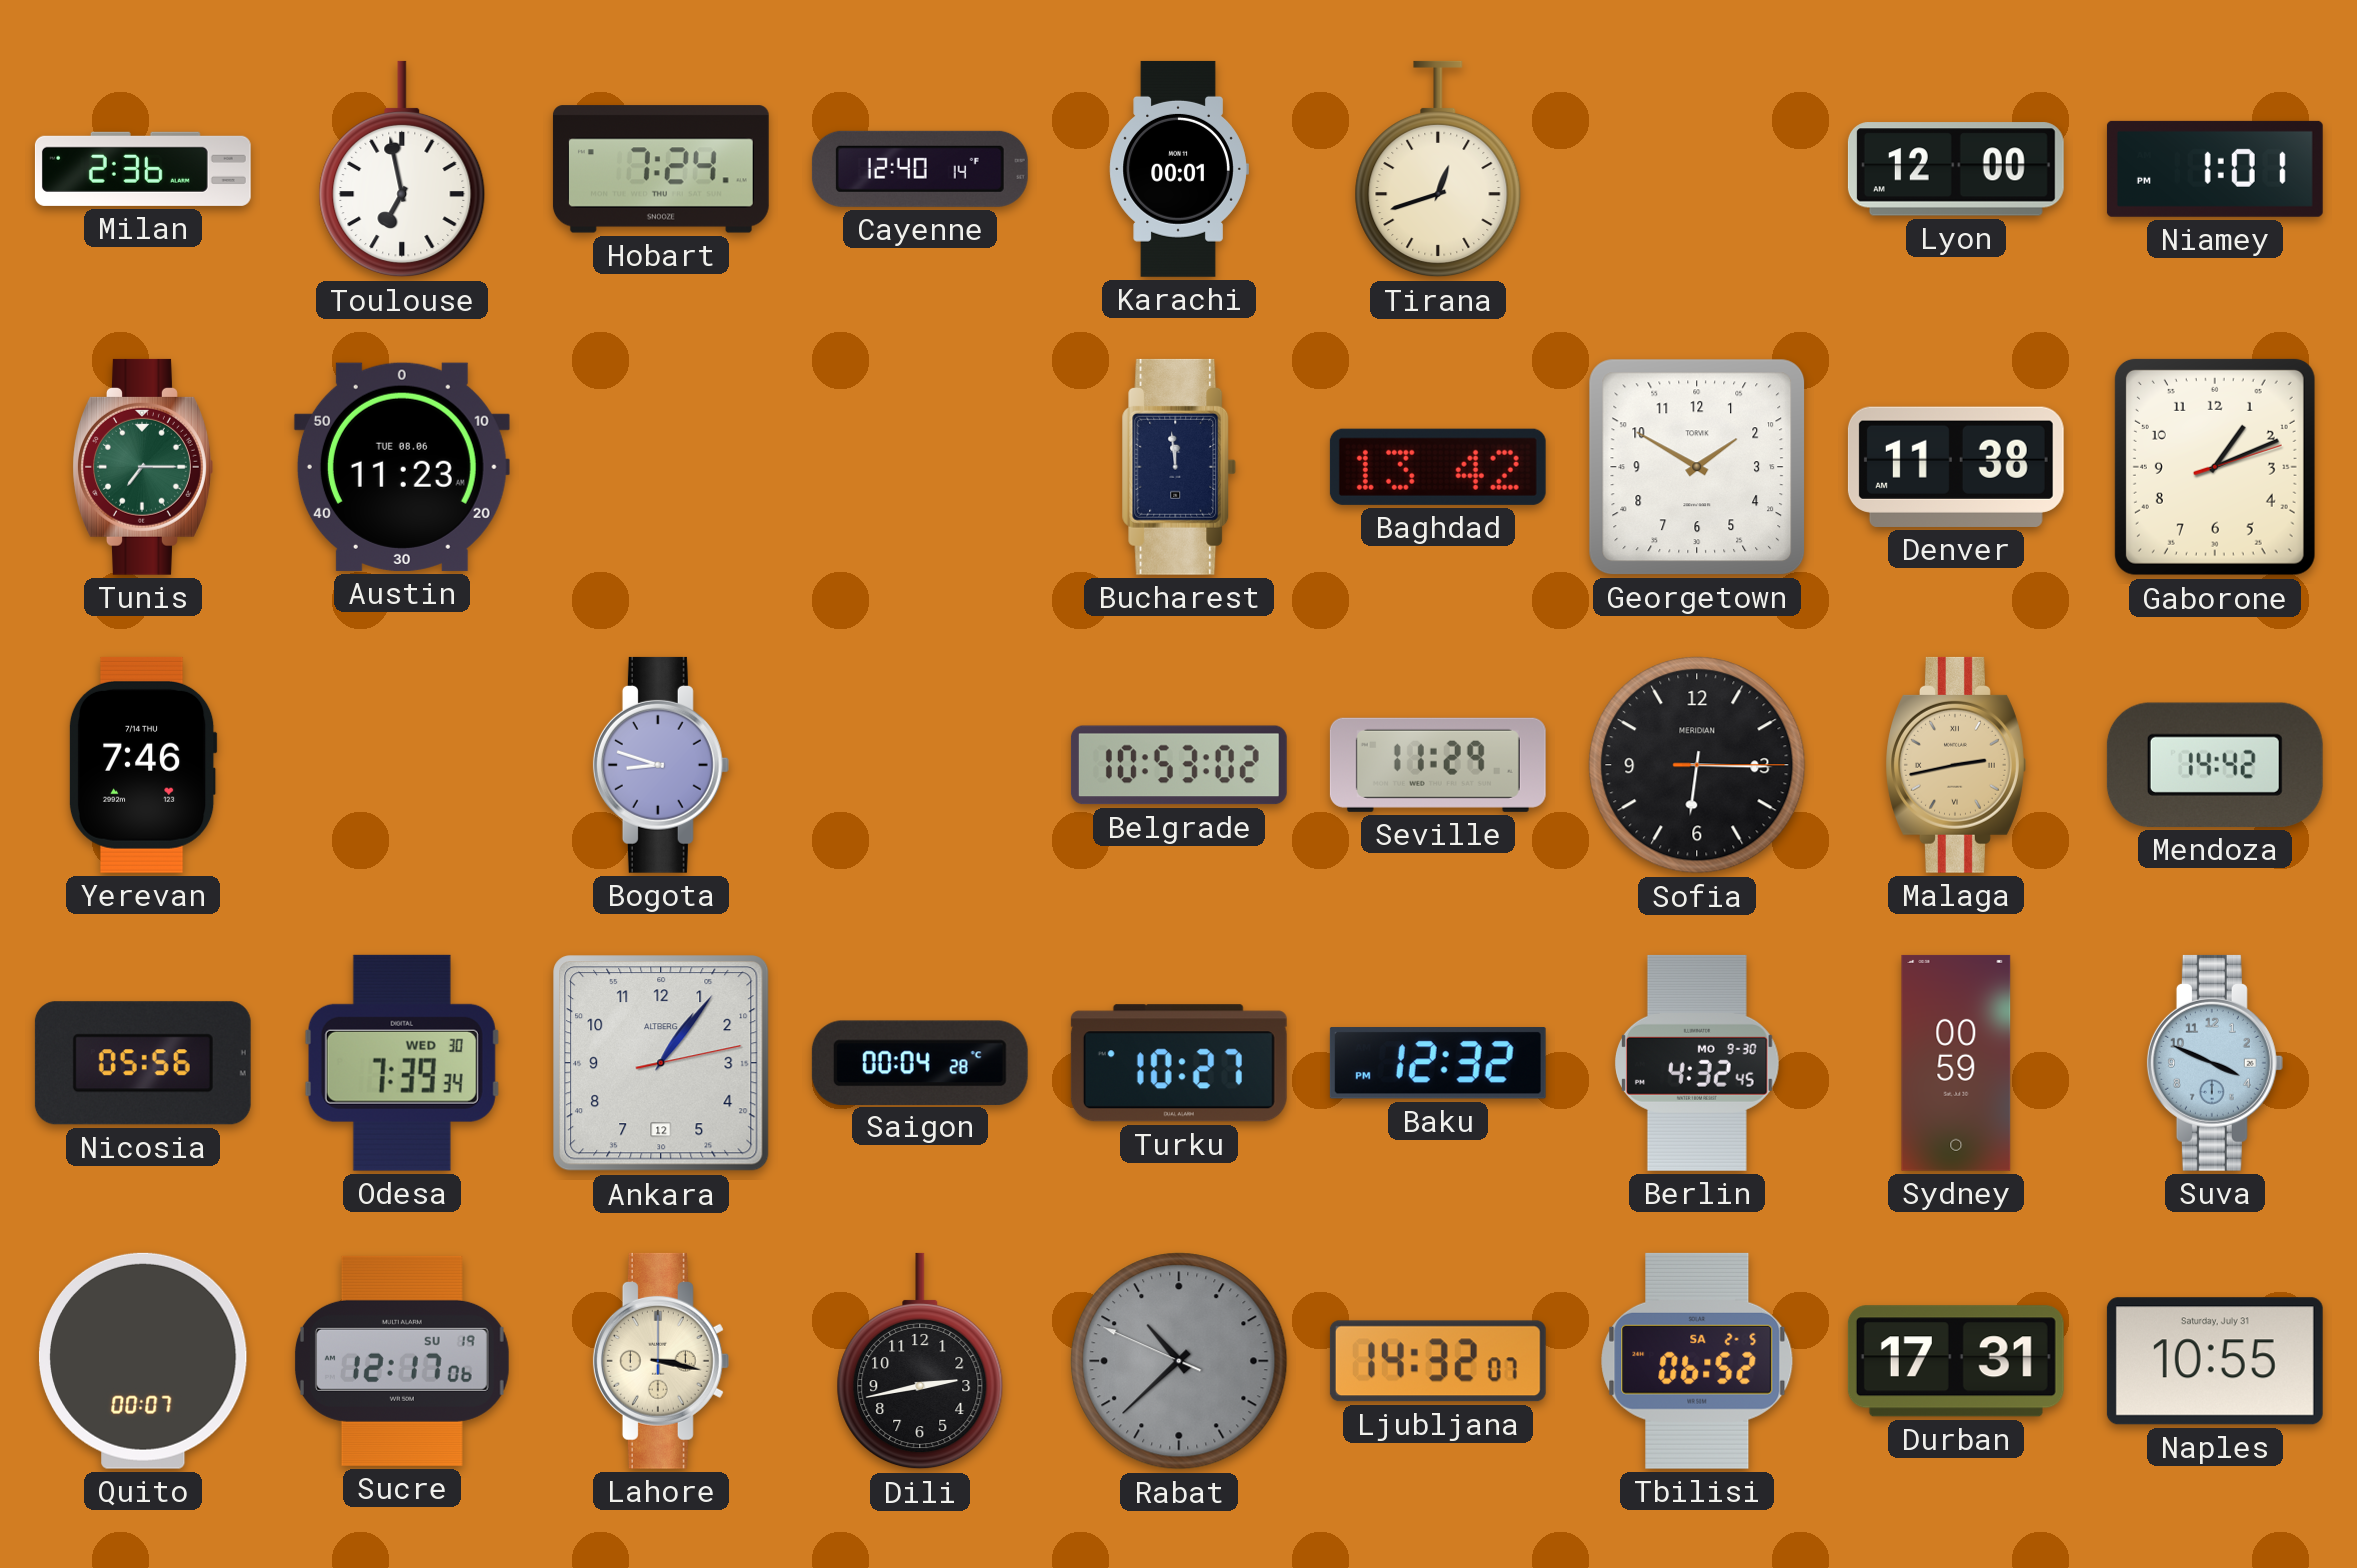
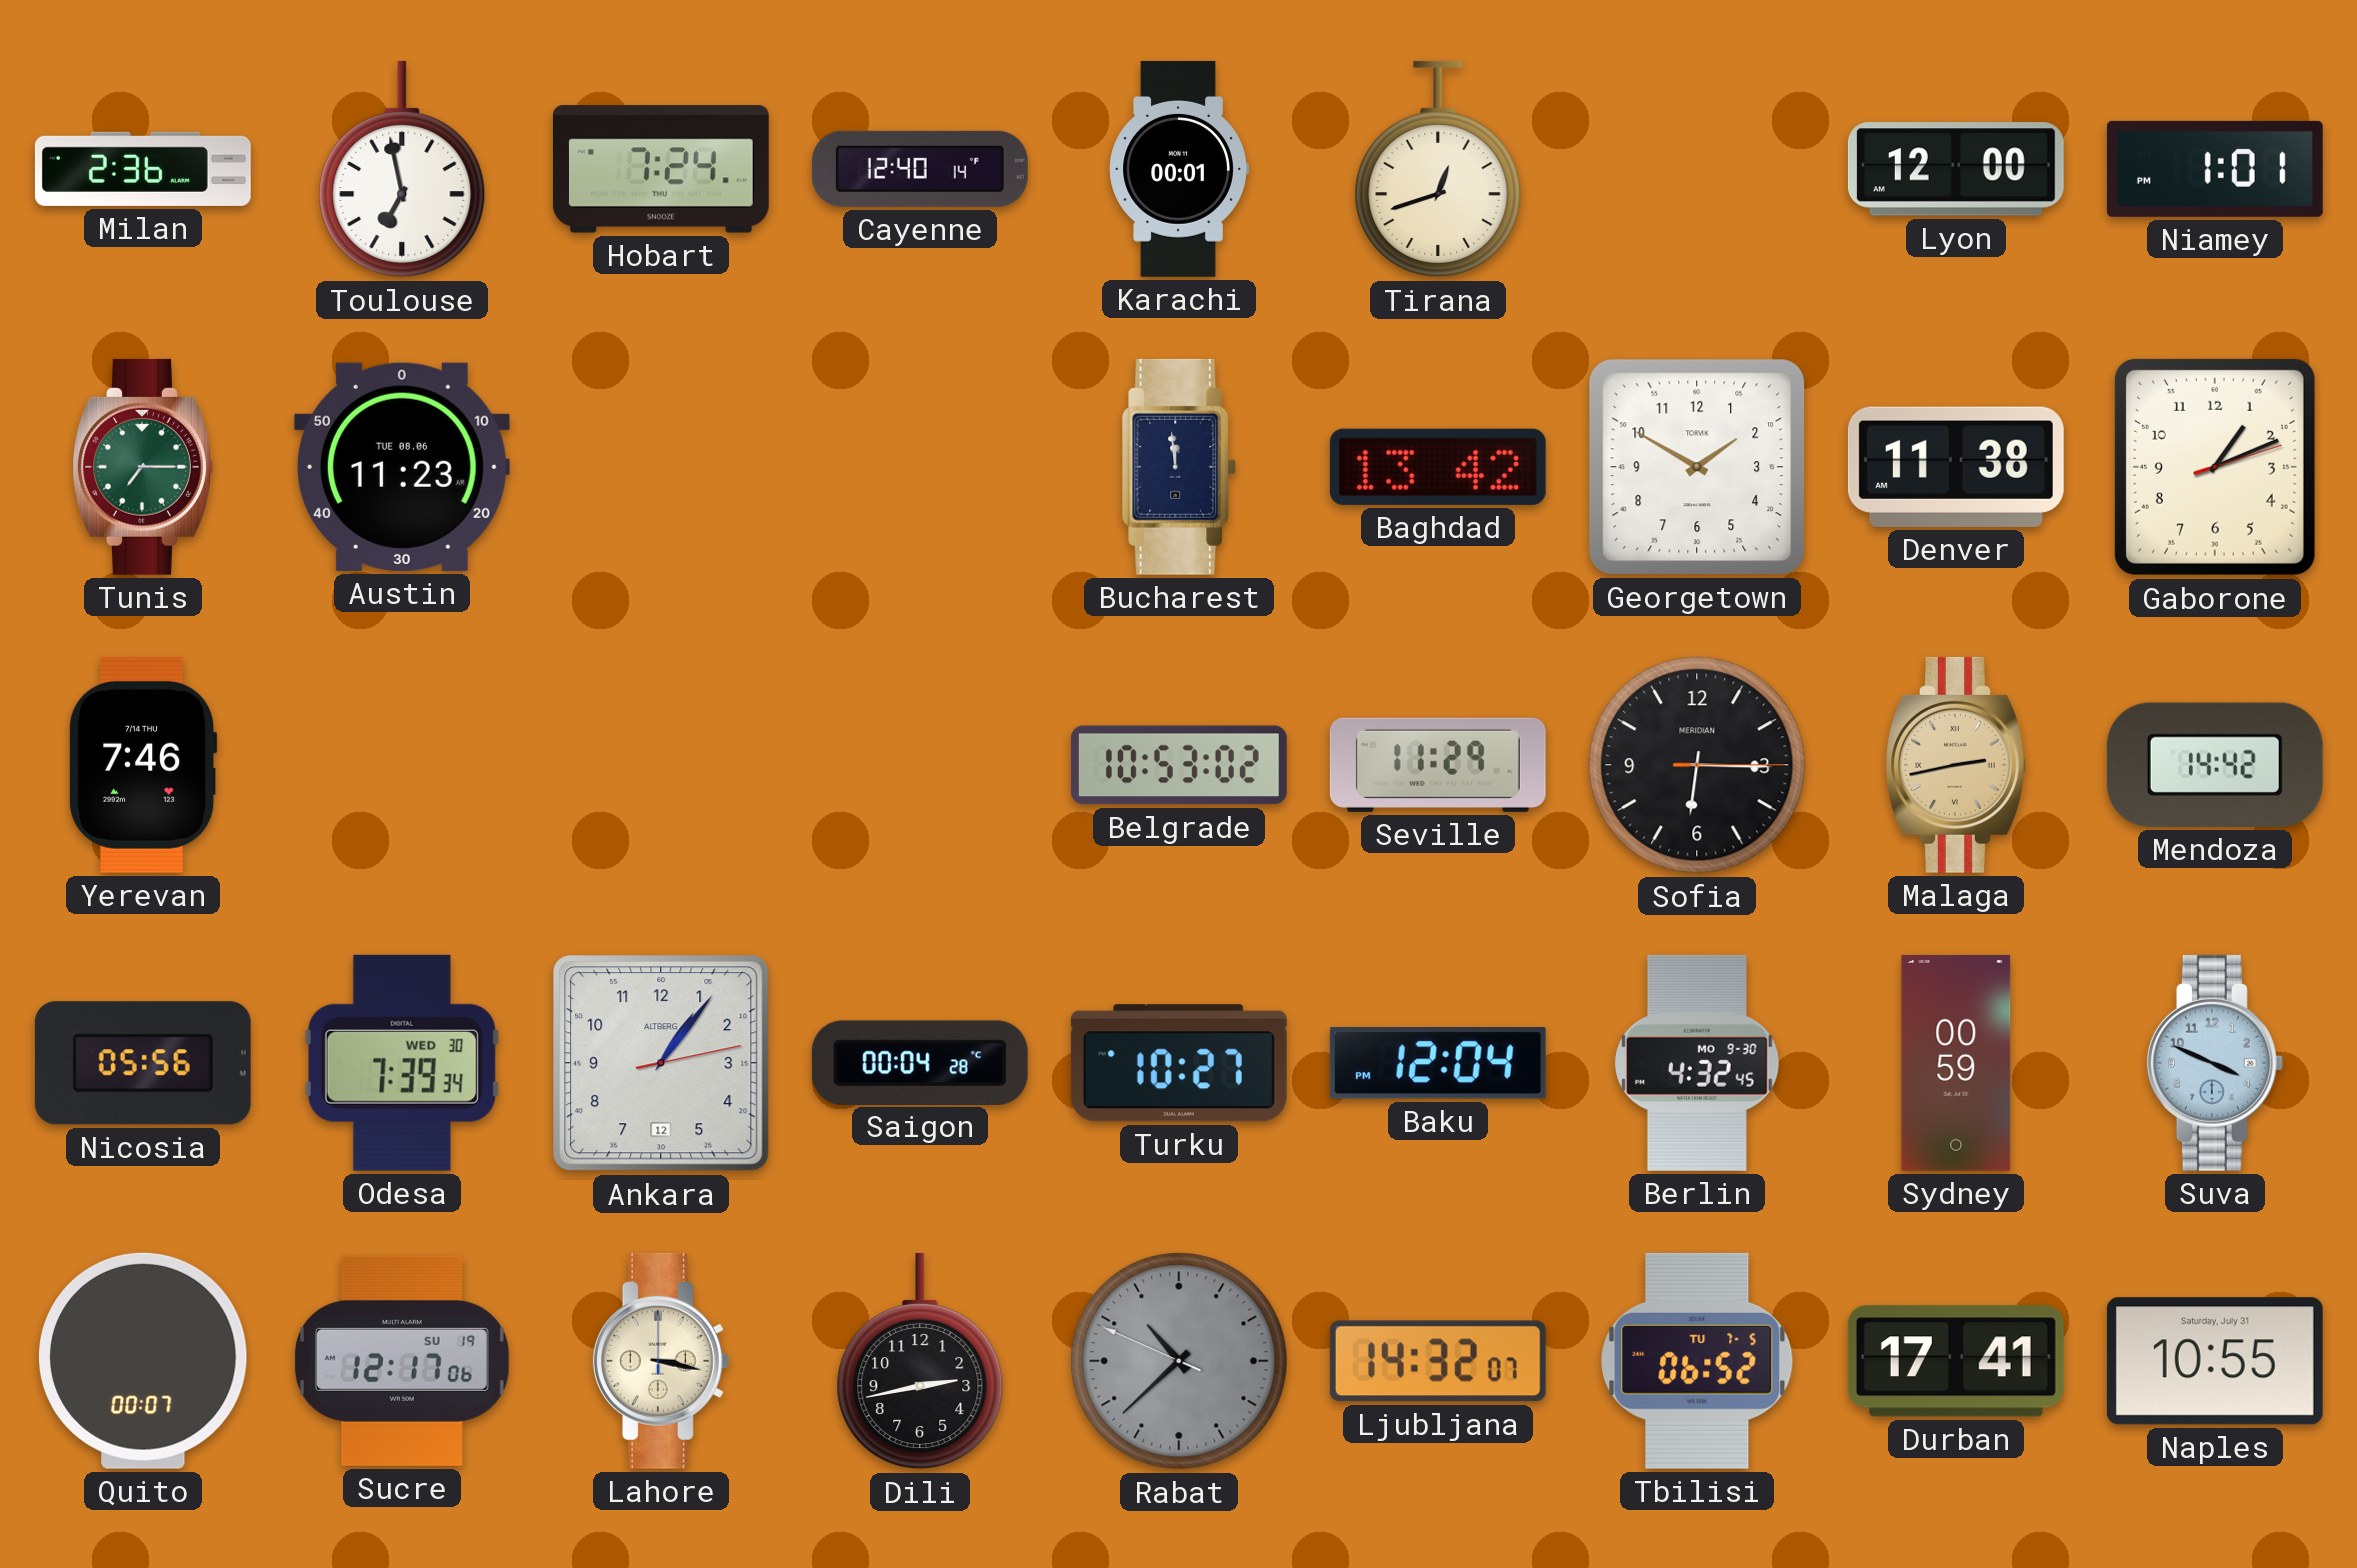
Bogota: 8:48 -> none (661, 765)
Baku: 12:32 -> 12:04 (1438, 1063)
Tbilisi date: SA 2-5 -> TU 7-5 (1697, 1361)
Durban: 17:31 -> 17:41 (1956, 1361)
